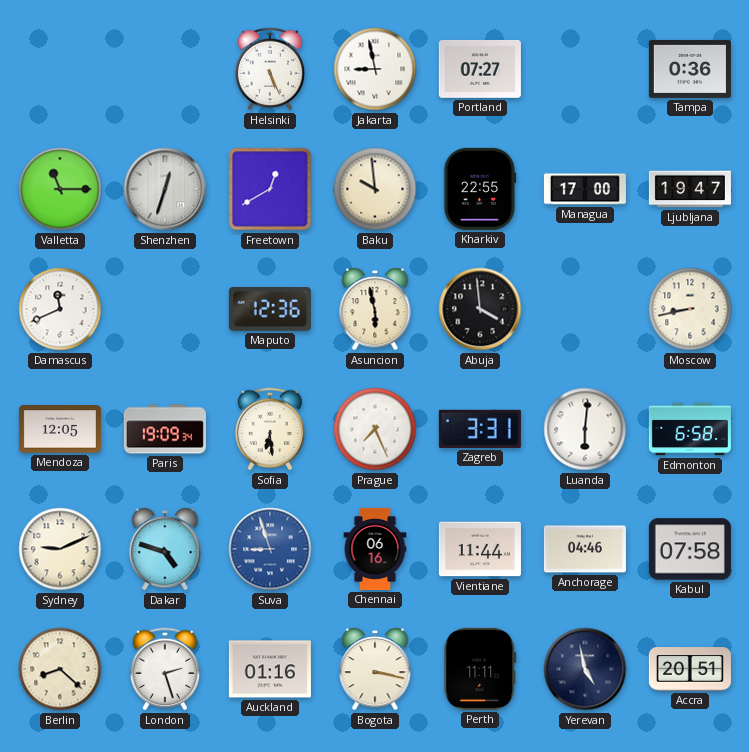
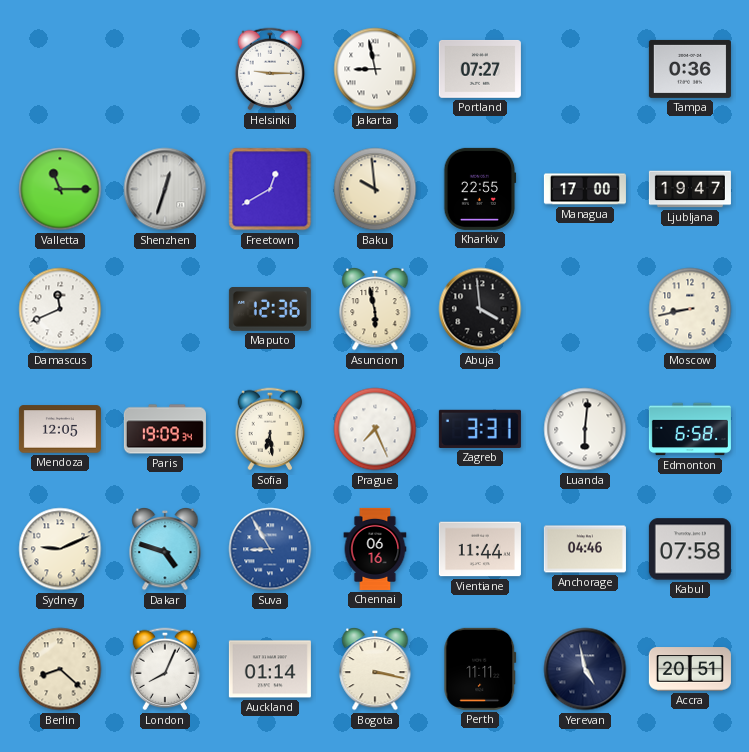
Helsinki: 5:26 -> 9:15 (270, 69)
Suva: 8:57 -> 8:55 (270, 549)
London: 2:27 -> 8:04 (165, 669)
Auckland: 01:16 -> 01:14 (270, 669)
